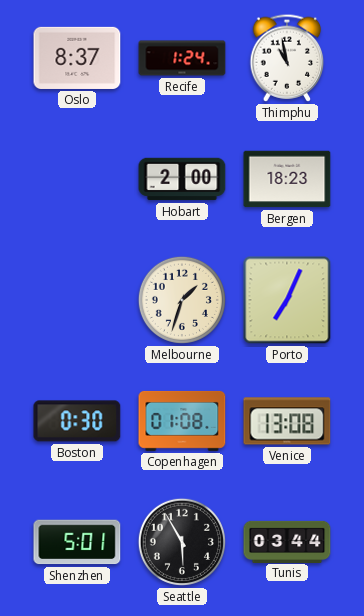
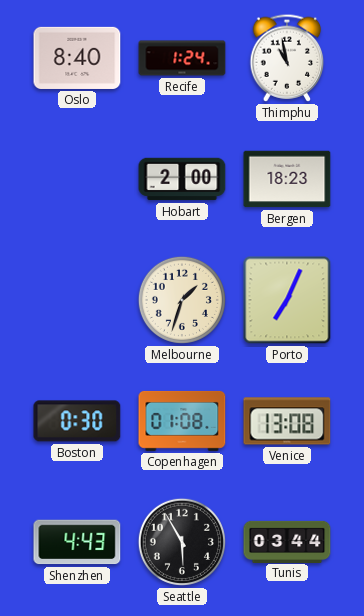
Oslo: 8:37 -> 8:40 (77, 58)
Shenzhen: 5:01 -> 4:43 (77, 542)
